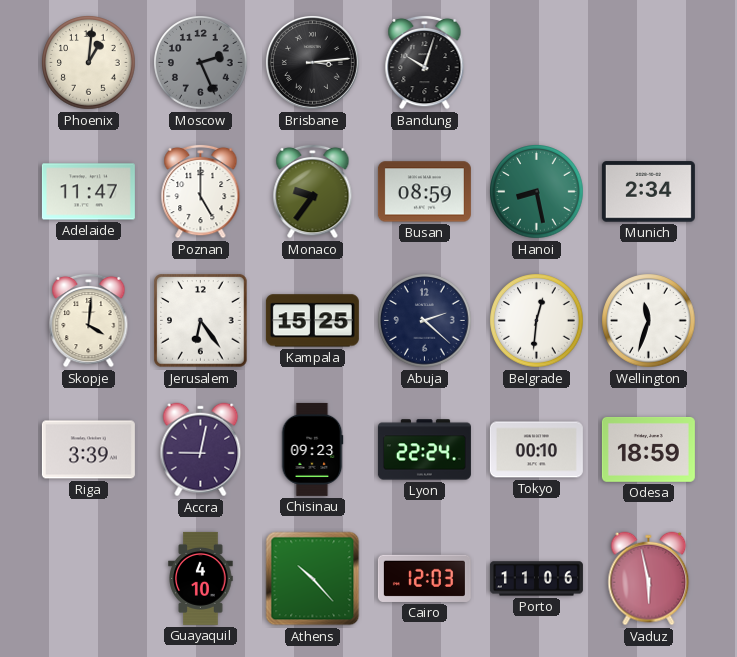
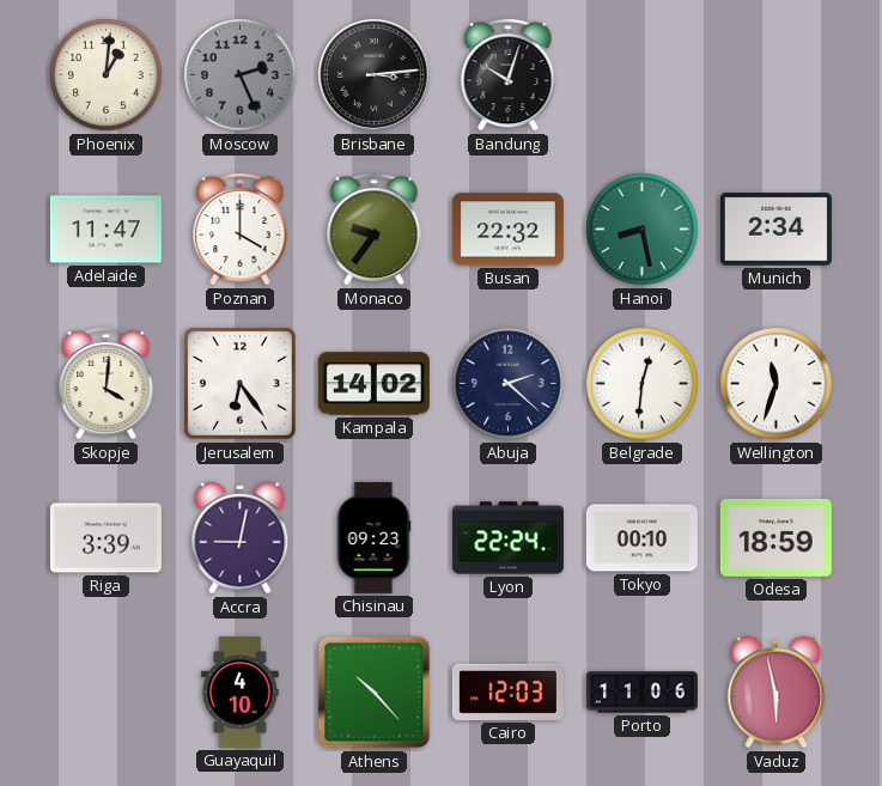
Poznan: 5:00 -> 4:00 (241, 229)
Busan: 08:59 -> 22:32 (507, 230)
Kampala: 15:25 -> 14:02 (373, 384)
